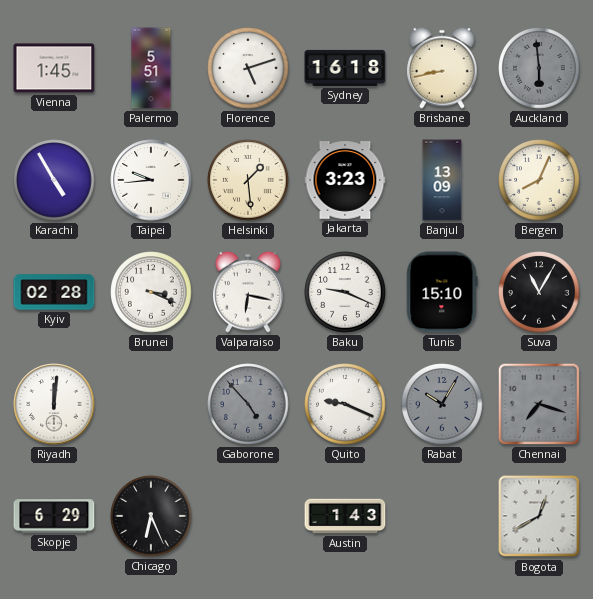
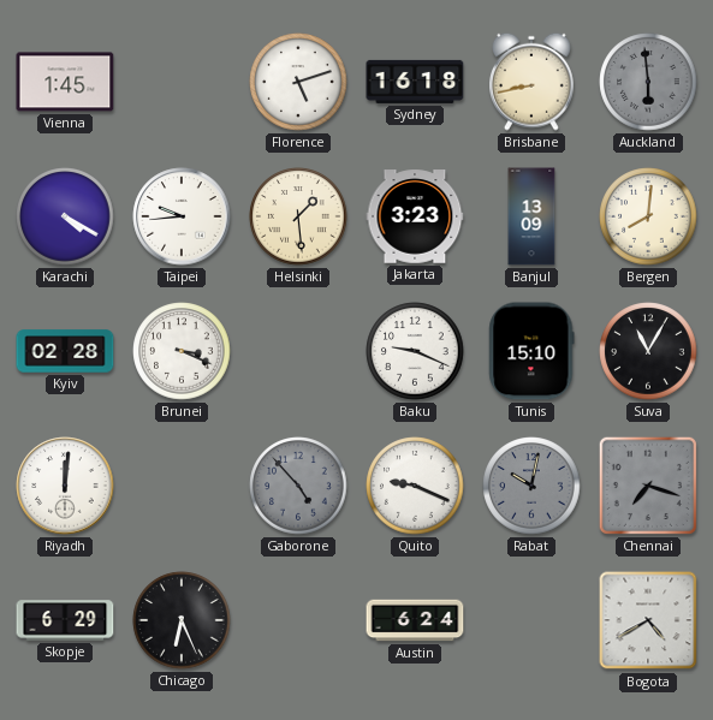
Palermo: 5:51 -> none (151, 68)
Karachi: 4:55 -> 4:20 (65, 216)
Bergen: 8:04 -> 8:01 (648, 216)
Valparaiso: 6:17 -> none (249, 292)
Rabat: 10:05 -> 10:02 (531, 486)
Austin: 1:43 -> 6:24 (415, 620)
Bogota: 12:40 -> 4:40 (648, 620)
